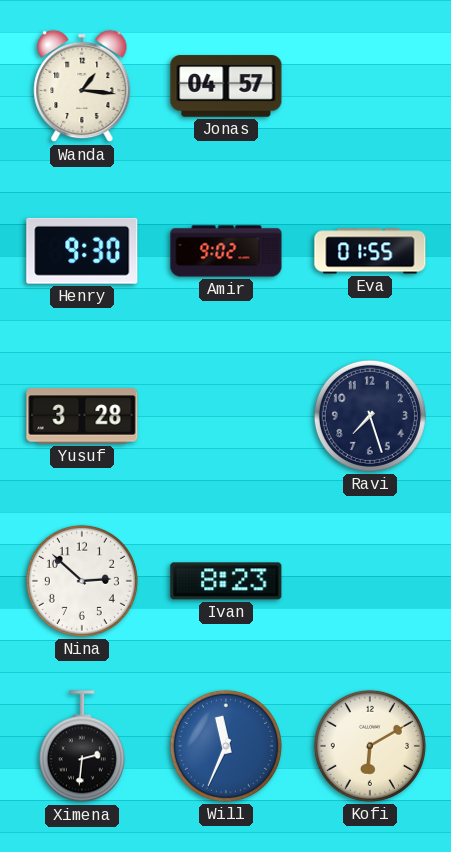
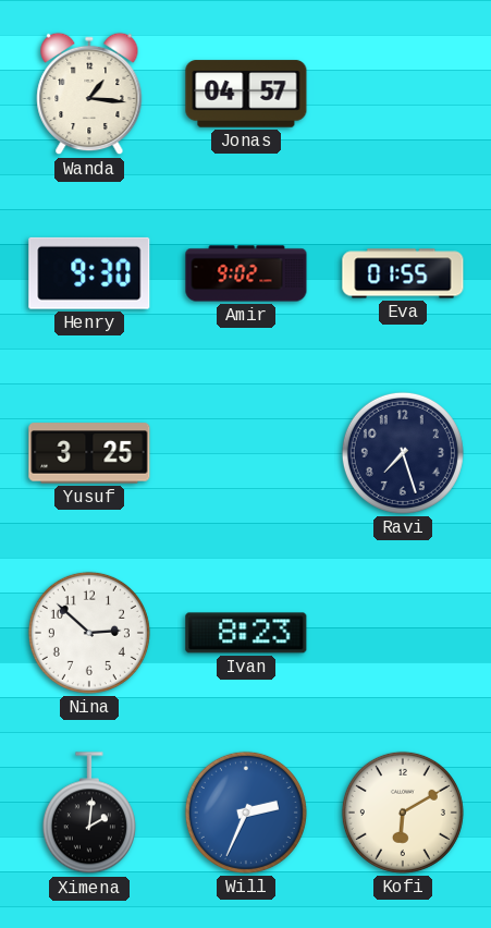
Yusuf: 3:28 -> 3:25 (89, 453)
Ximena: 2:31 -> 2:01 (89, 814)
Will: 11:34 -> 2:34 (246, 813)
